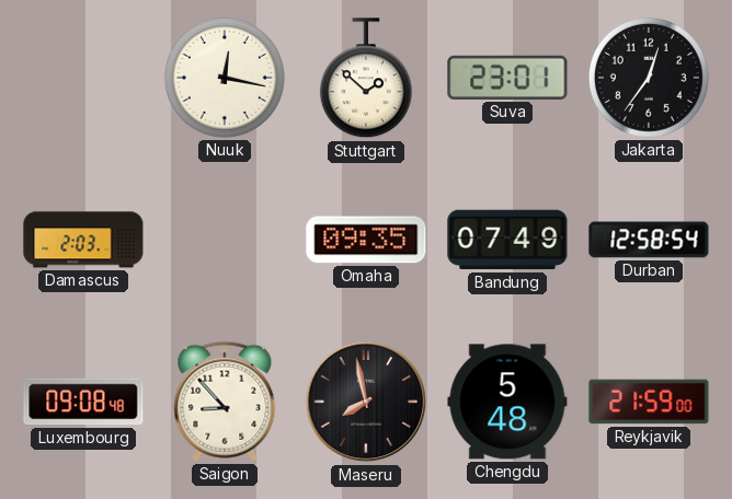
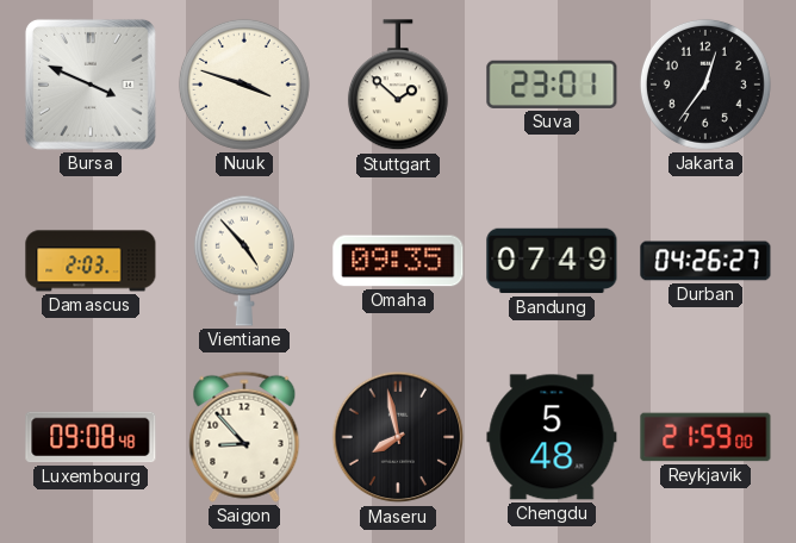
Bursa: none -> 3:49 (91, 85)
Nuuk: 12:17 -> 3:48 (244, 85)
Vientiane: none -> 4:53 (244, 261)
Durban: 12:58 -> 04:26 (705, 261)
